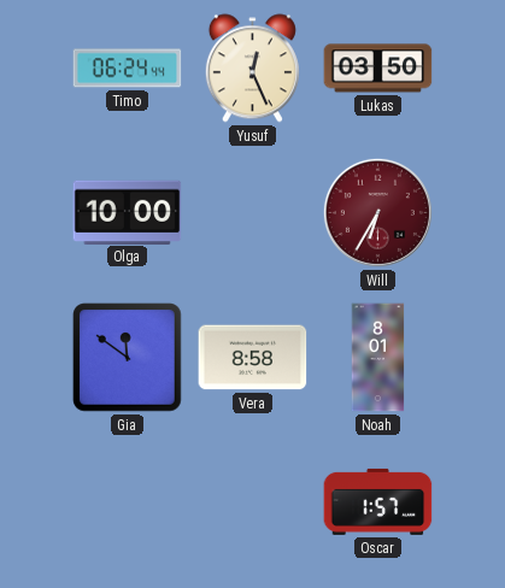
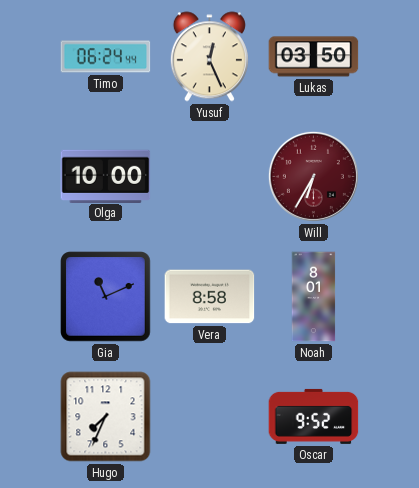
Gia: 11:51 -> 11:11 (106, 297)
Hugo: none -> 7:34 (106, 417)
Oscar: 1:57 -> 9:52 (314, 416)
